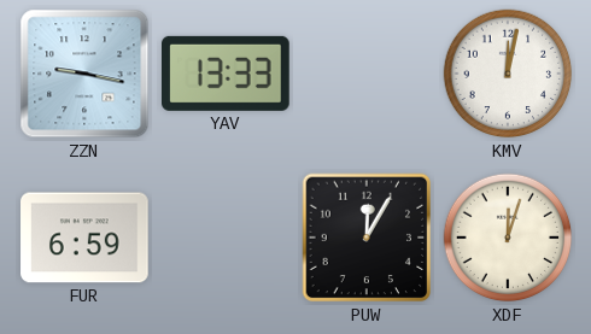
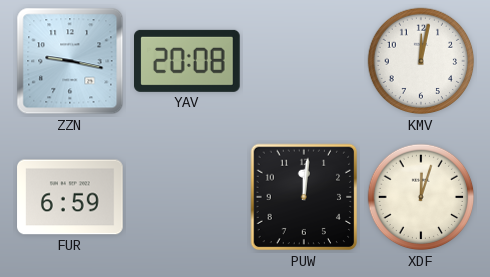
YAV: 13:33 -> 20:08 (188, 61)
PUW: 12:05 -> 12:01 (304, 197)
